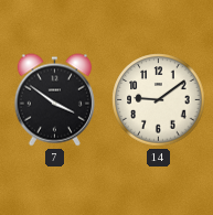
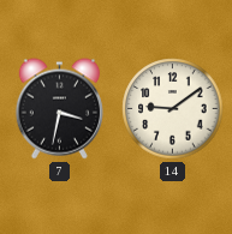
7: 3:51 -> 3:32 (59, 109)
